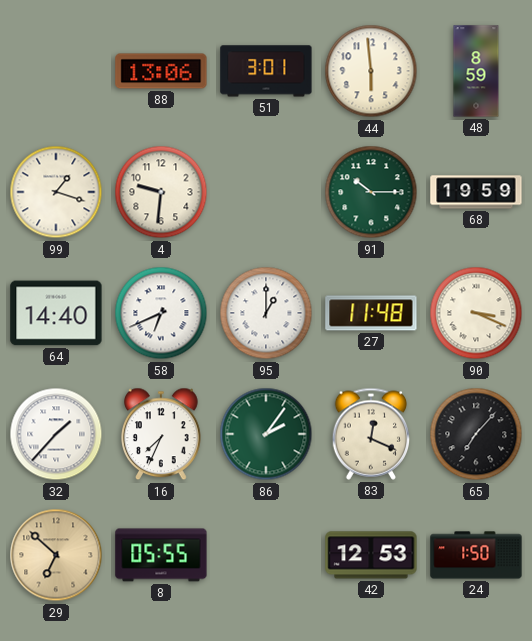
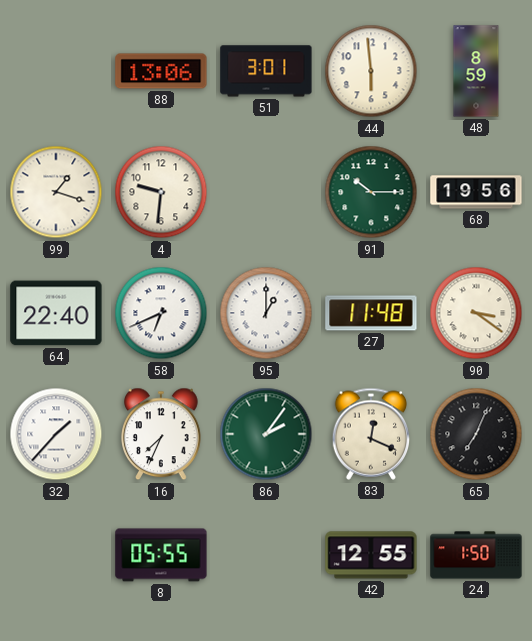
68: 19:59 -> 19:56 (476, 192)
64: 14:40 -> 22:40 (56, 313)
90: 3:19 -> 3:21 (476, 313)
65: 7:07 -> 7:04 (476, 434)
29: 6:52 -> none (56, 555)
42: 12:53 -> 12:55 (371, 555)
